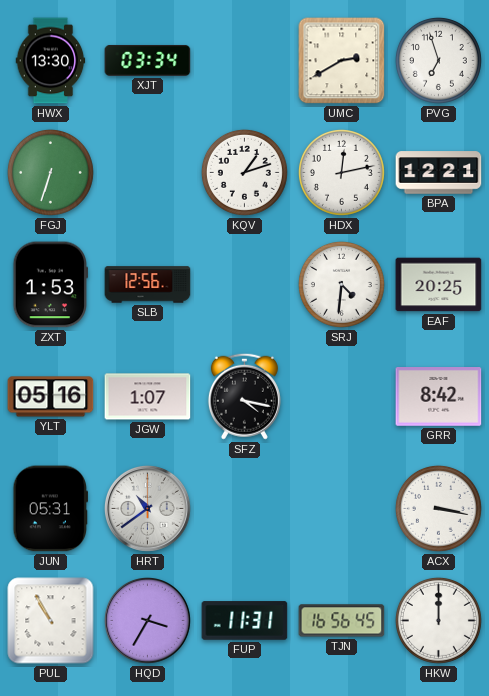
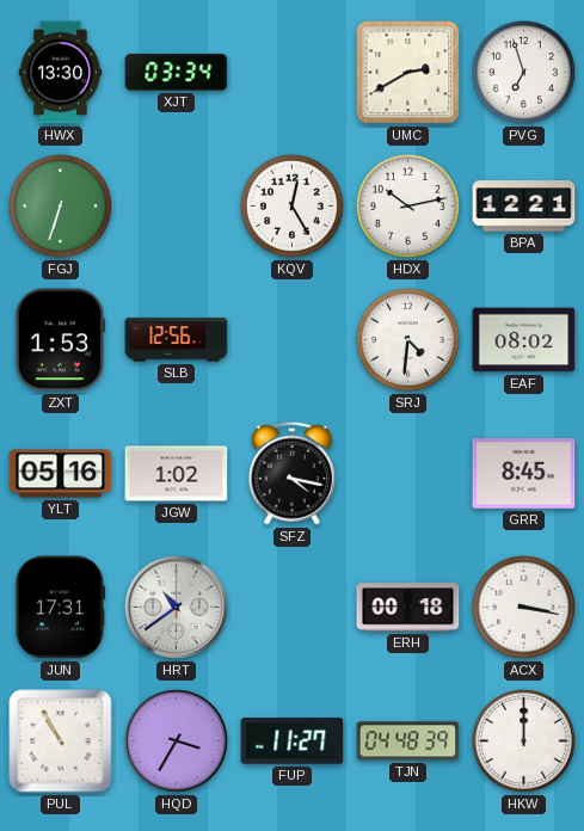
KQV: 1:12 -> 12:25 (291, 205)
HDX: 12:13 -> 10:13 (407, 205)
EAF: 20:25 -> 08:02 (524, 340)
JGW: 1:07 -> 1:02 (177, 474)
GRR: 8:42 -> 8:45 (524, 474)
JUN: 05:31 -> 17:31 (60, 608)
ERH: none -> 00:18 (408, 608)
FUP: 11:31 -> 11:27 (293, 741)
TJN: 16:56 -> 04:48 (408, 741)
